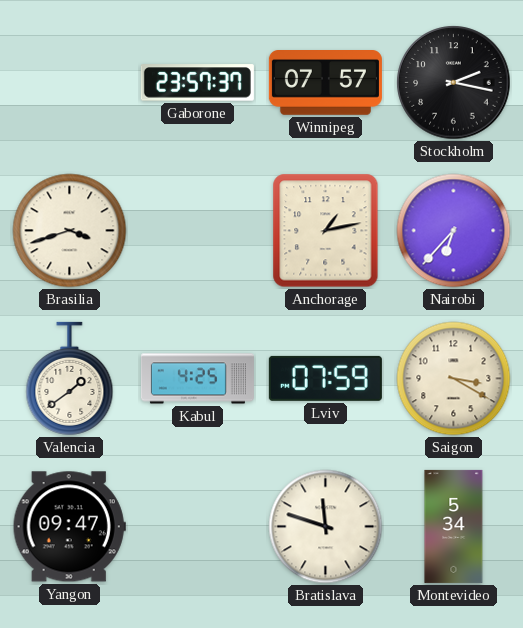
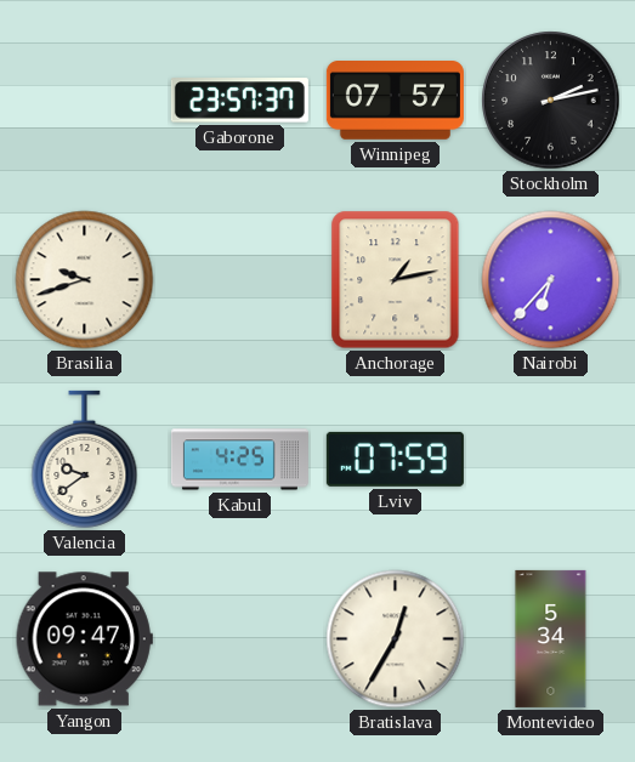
Stockholm: 2:17 -> 2:13 (551, 101)
Brasilia: 3:42 -> 9:42 (85, 280)
Valencia: 1:39 -> 9:39 (85, 459)
Saigon: 3:20 -> none (454, 379)
Bratislava: 11:48 -> 12:35 (396, 639)
